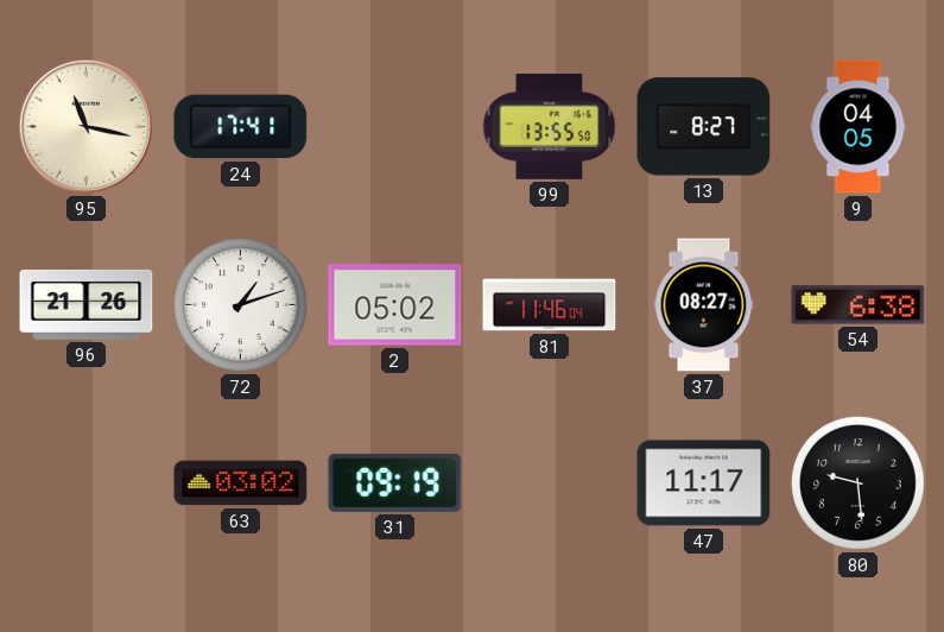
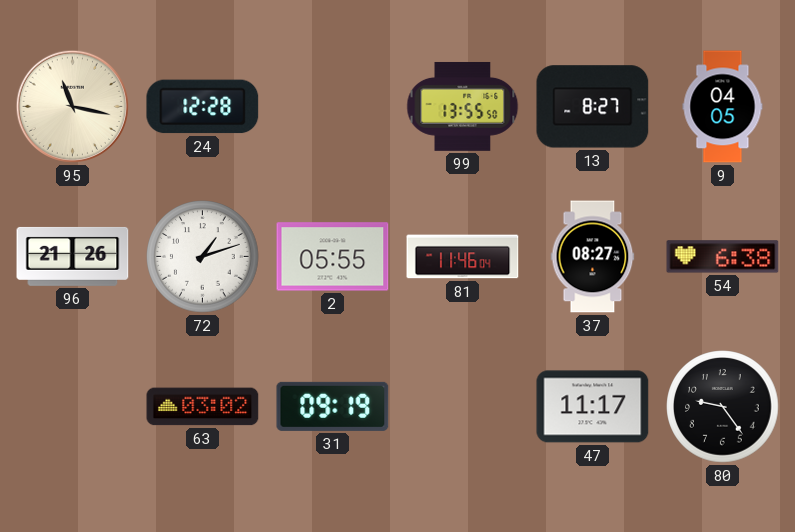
24: 17:41 -> 12:28 (203, 107)
2: 05:02 -> 05:55 (333, 257)
80: 9:29 -> 9:24 (723, 407)
